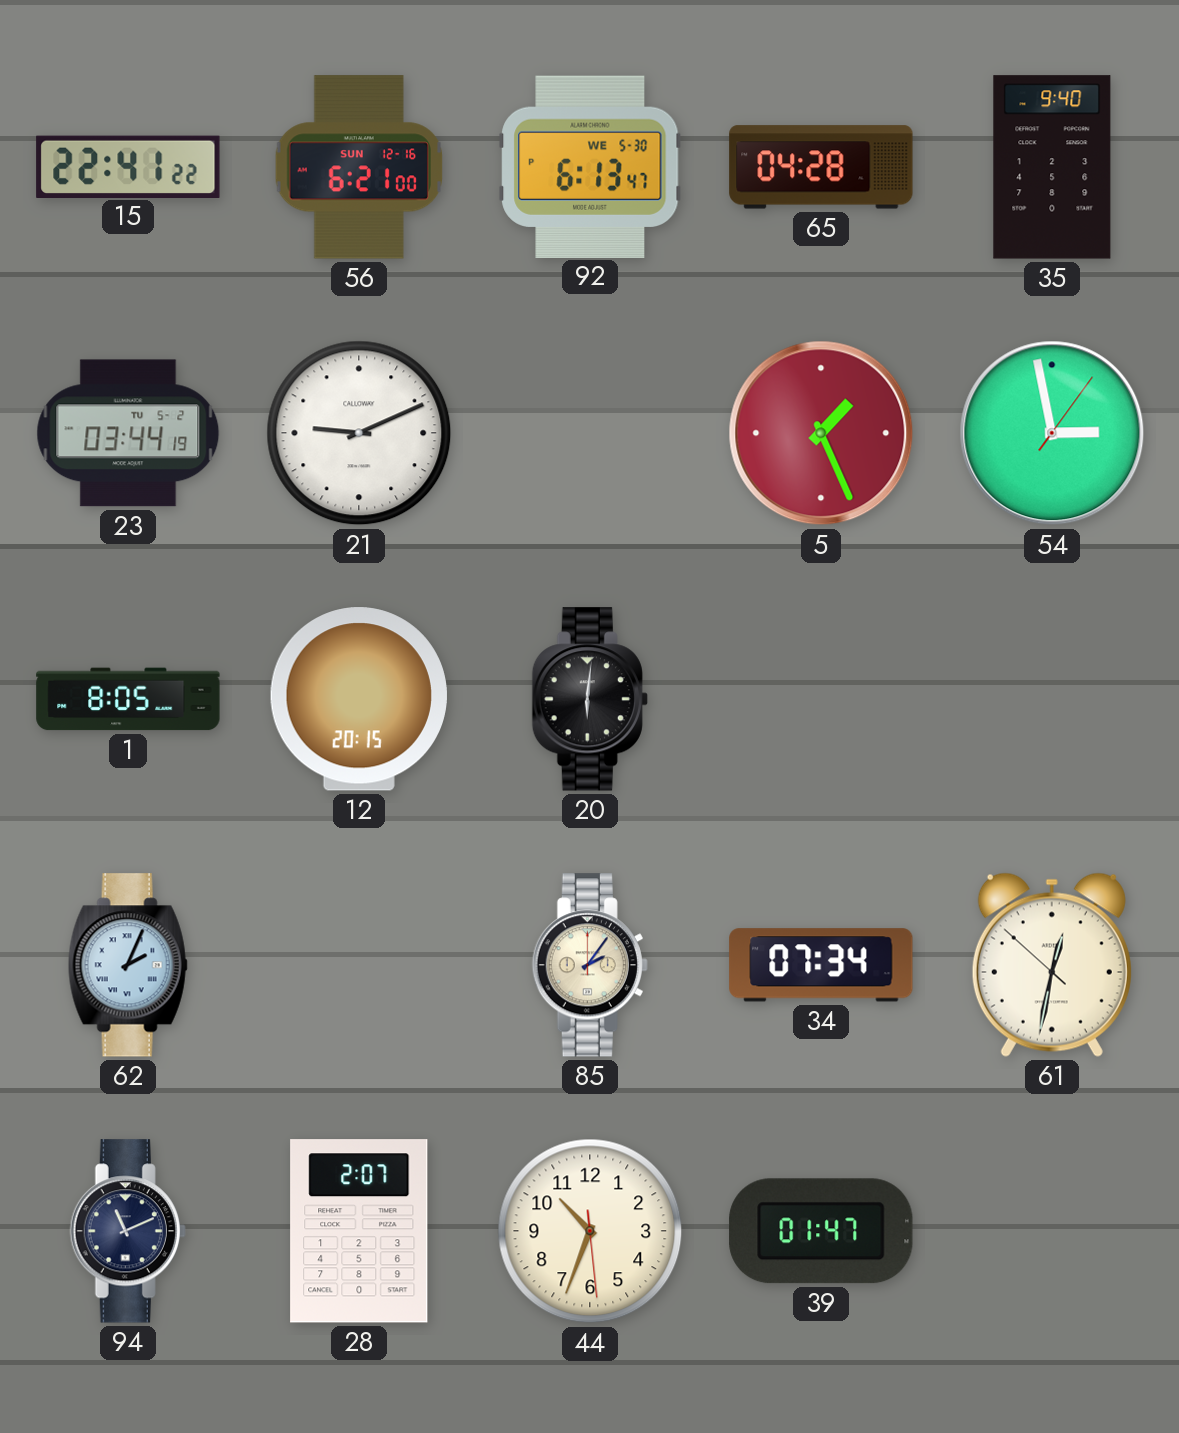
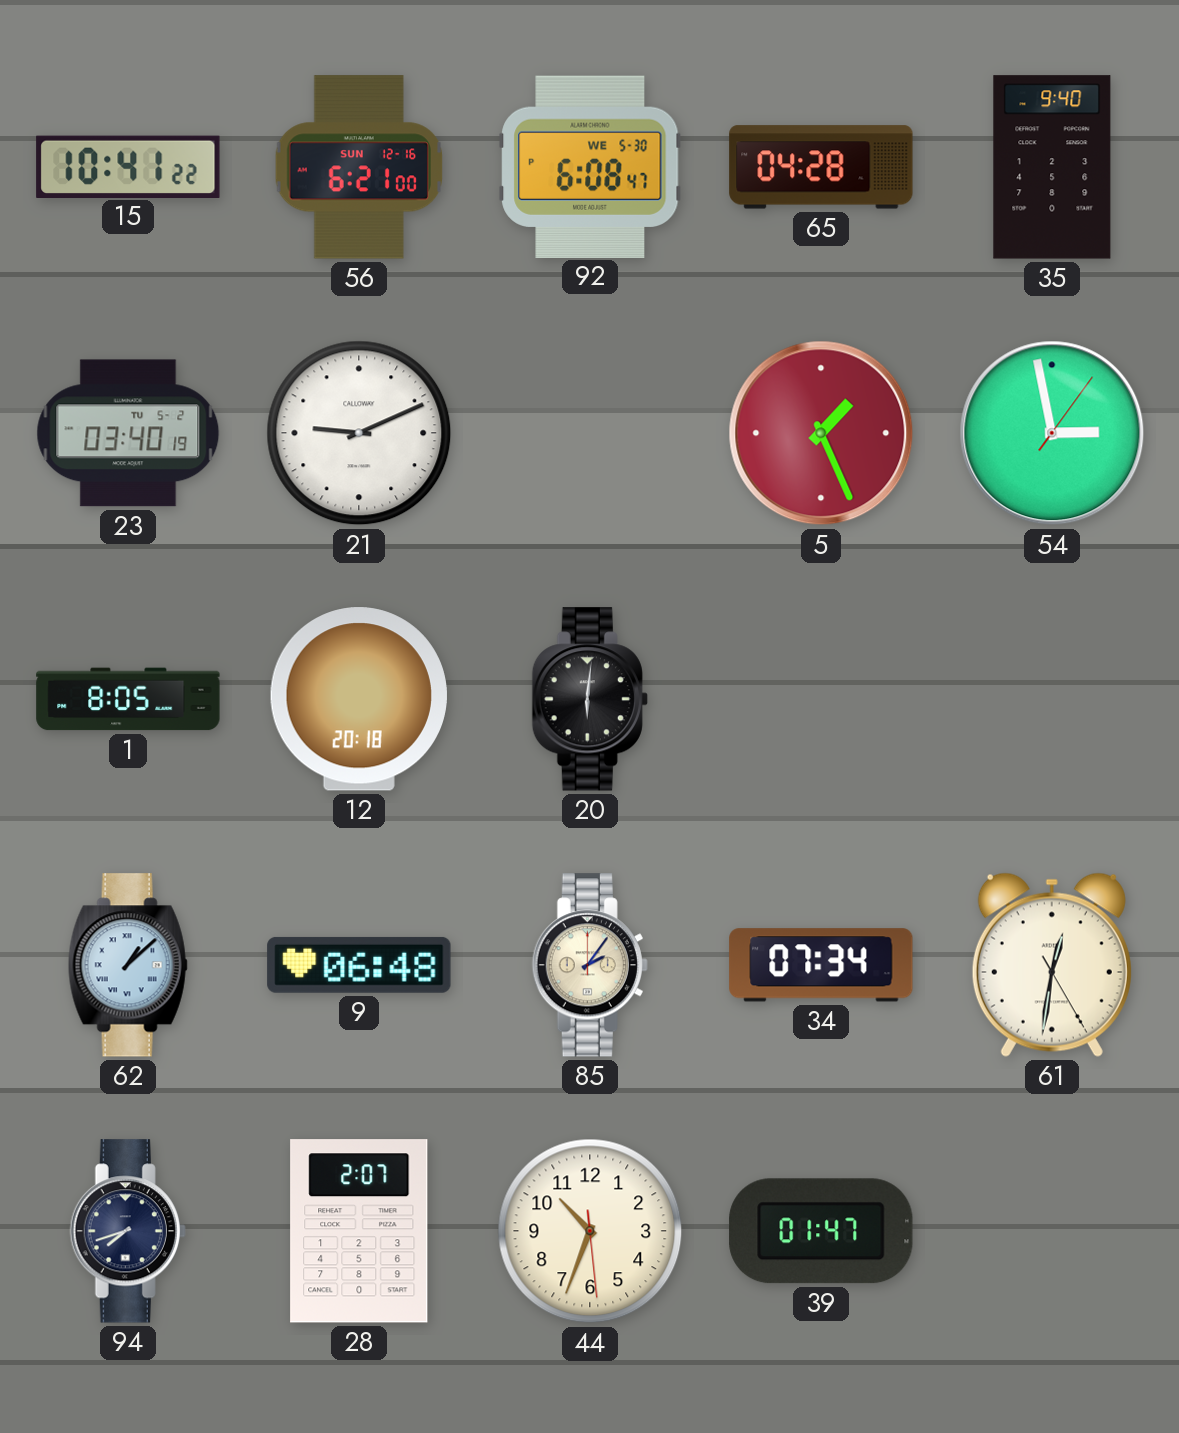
15: 22:41 -> 10:41 (128, 166)
92: 6:13 -> 6:08 (590, 166)
23: 03:44 -> 03:40 (128, 433)
12: 20:15 -> 20:18 (359, 699)
62: 2:04 -> 1:08 (128, 965)
9: none -> 06:48 (359, 965)
61: 12:31:52 -> 12:31:25 (1052, 965)
94: 11:11 -> 7:42 (128, 1231)
